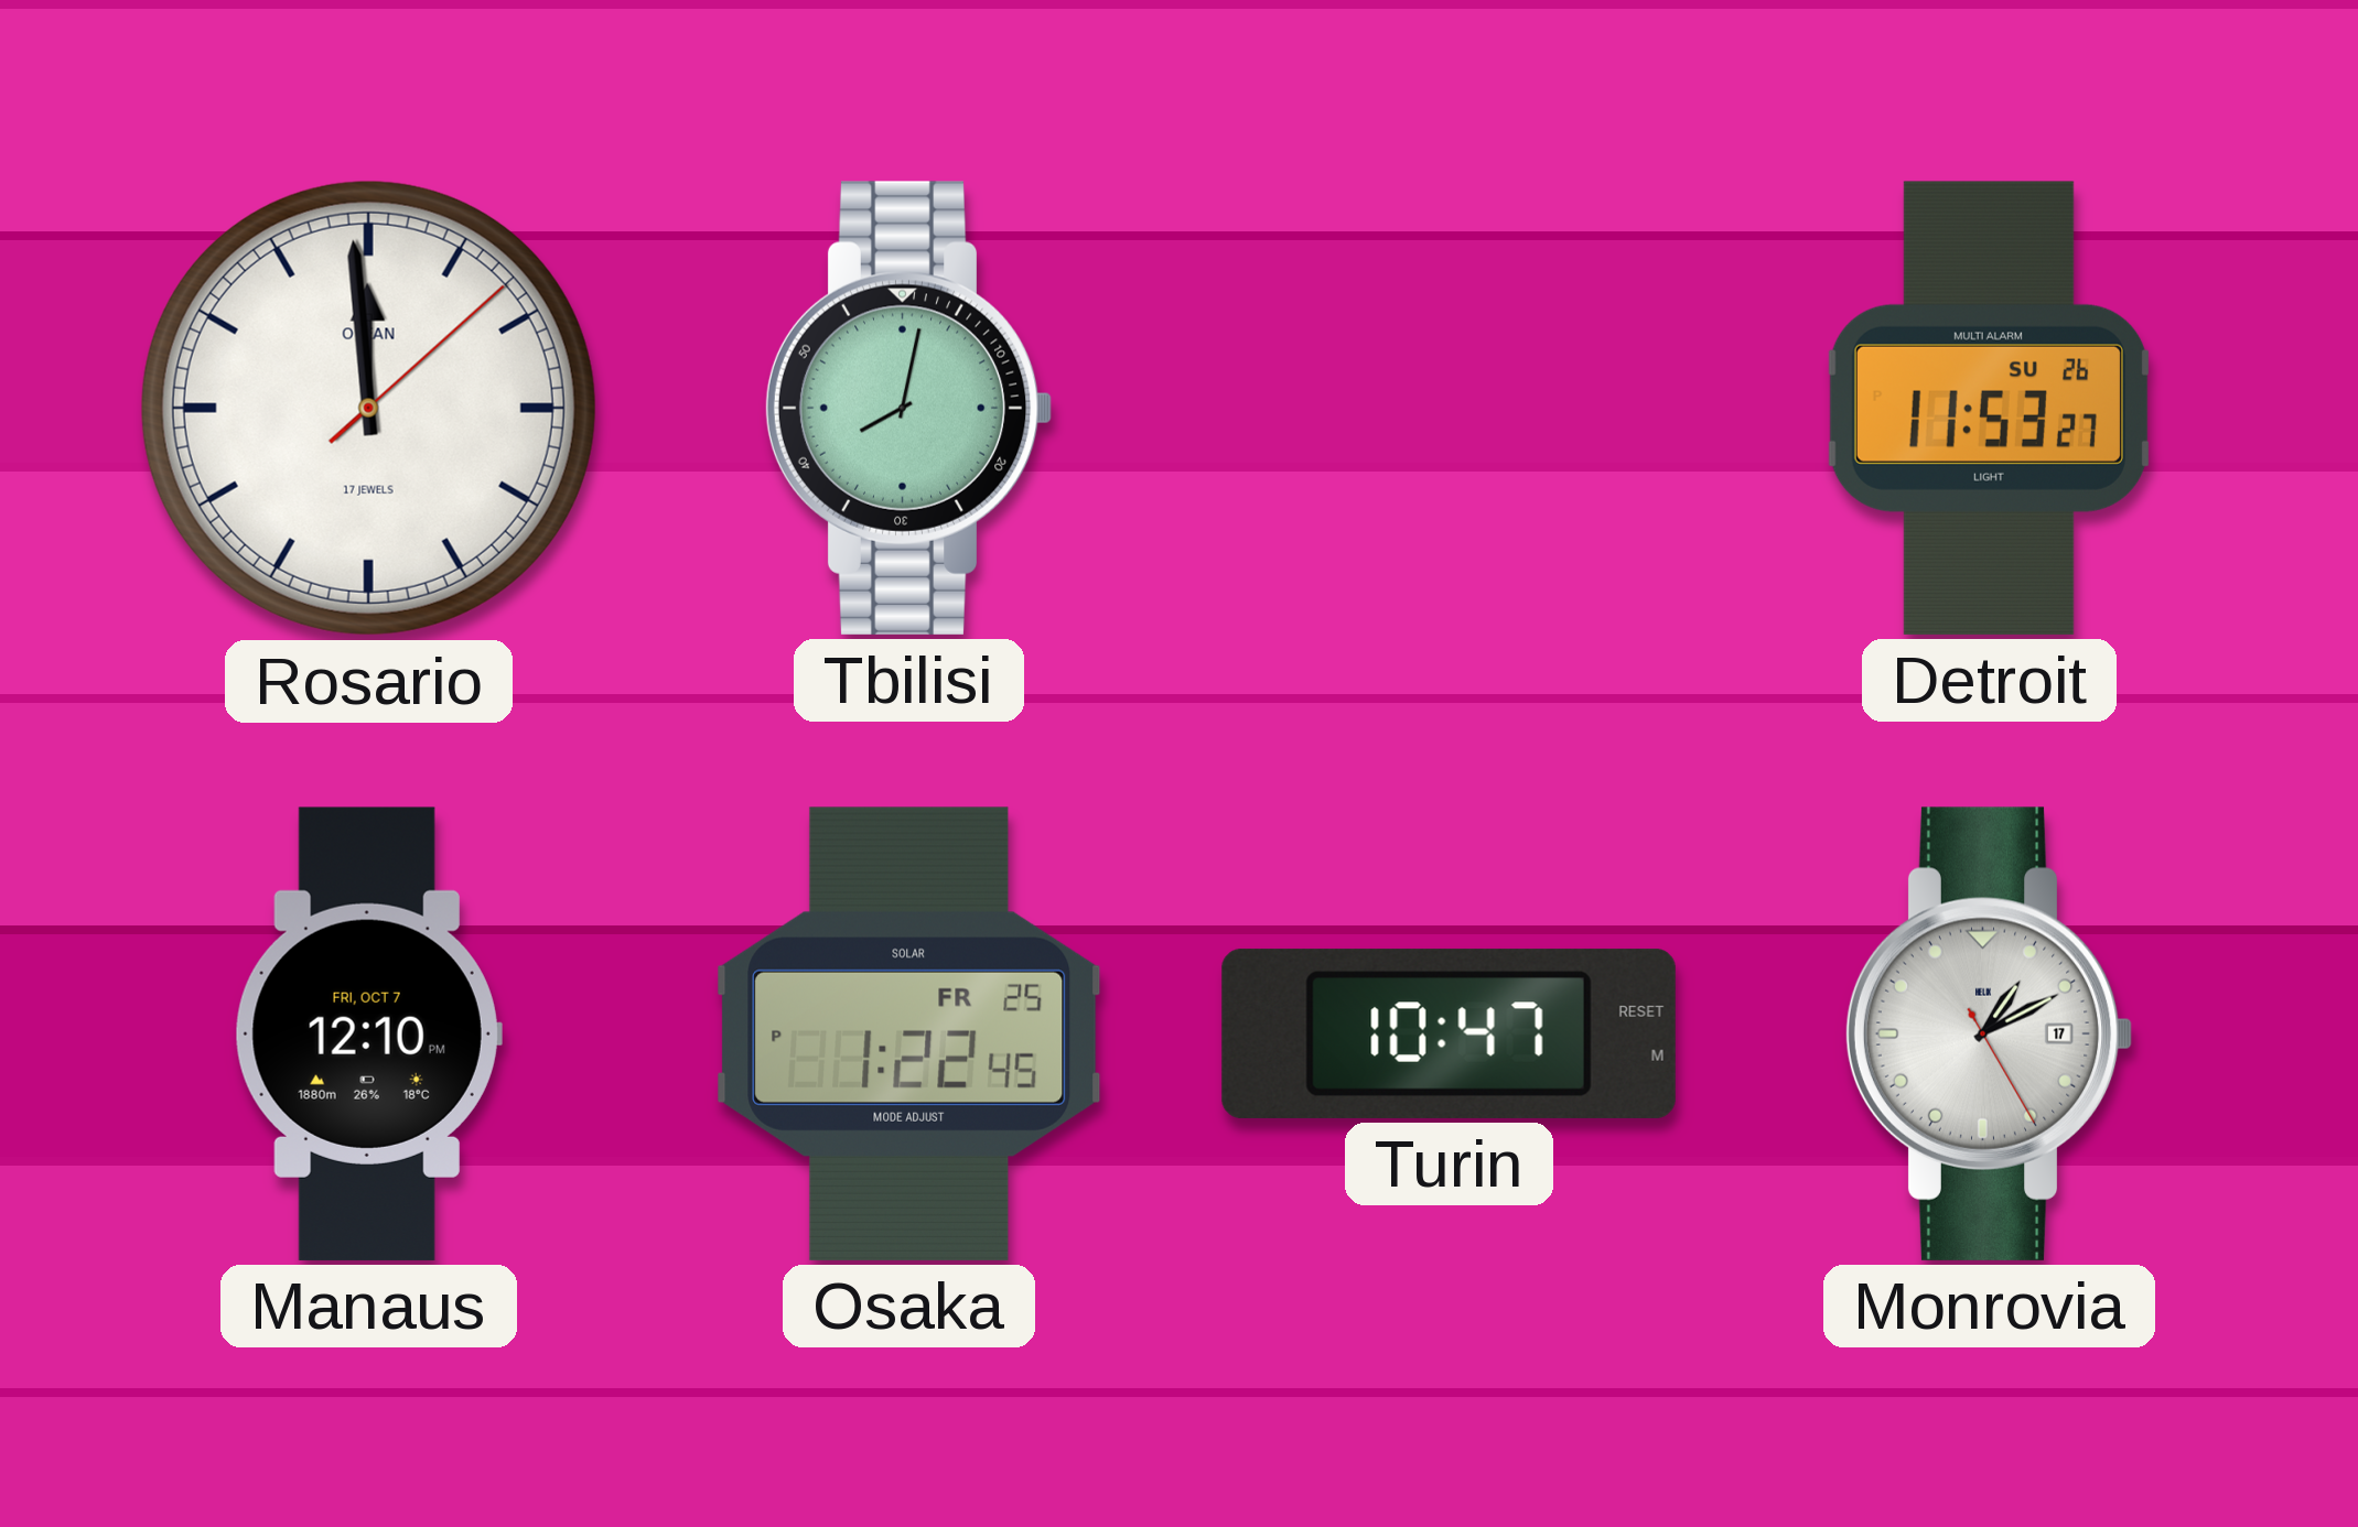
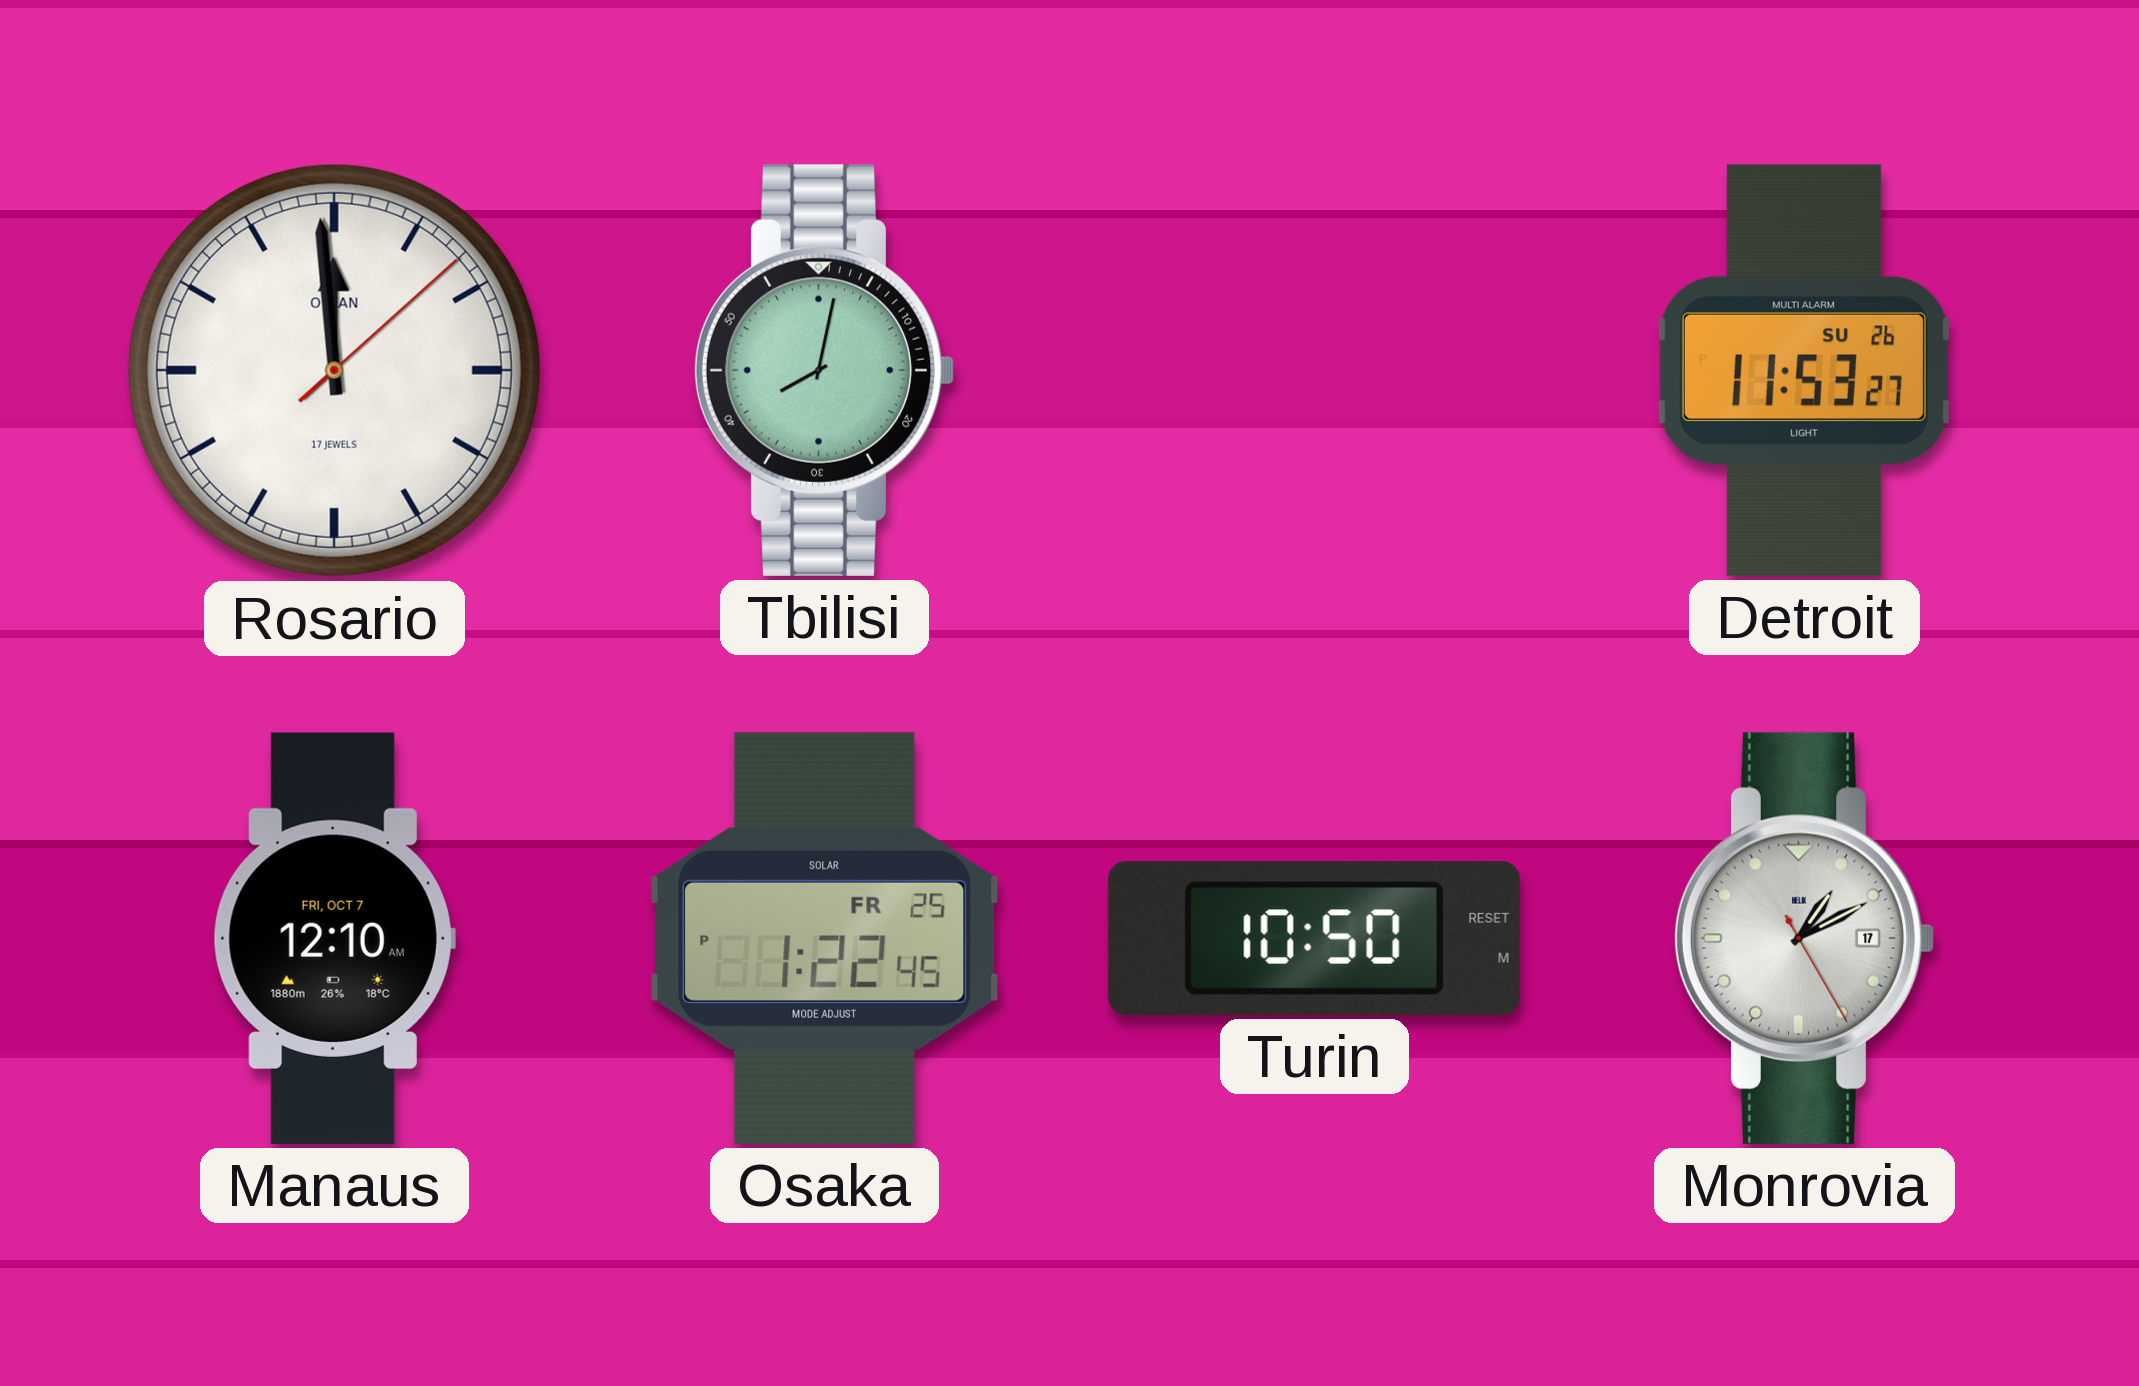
Manaus: 12:10 PM -> 12:10 AM (334, 938)
Turin: 10:47 -> 10:50 (1314, 938)
